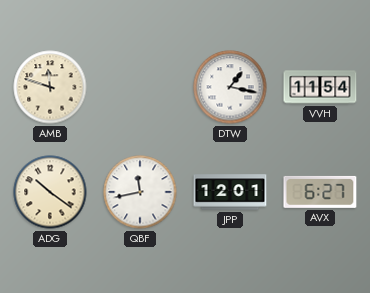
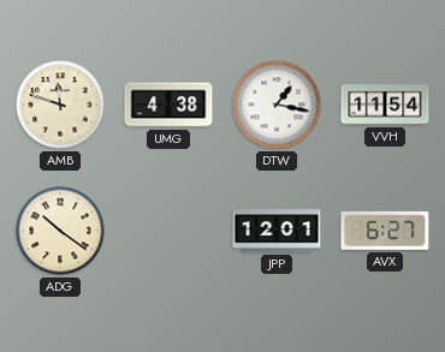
UMG: none -> 4:38 (168, 105)
QBF: 11:43 -> none (140, 192)
